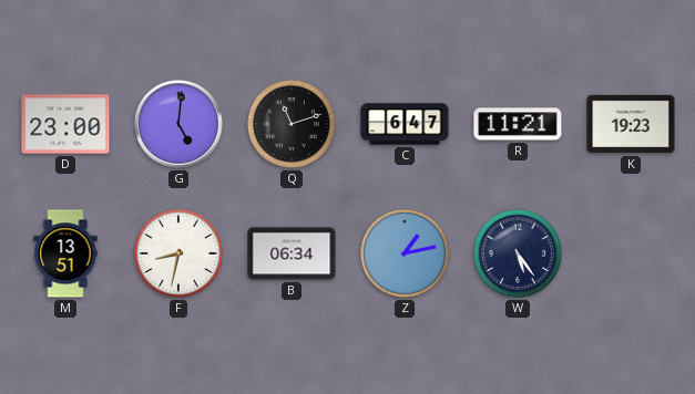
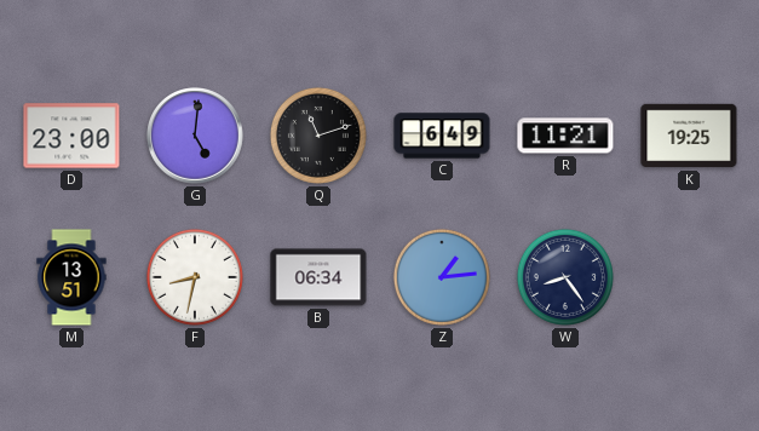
C: 6:47 -> 6:49 (442, 136)
K: 19:23 -> 19:25 (689, 136)
Z: 1:13 -> 1:14 (442, 277)
W: 5:24 -> 8:24 (565, 277)
